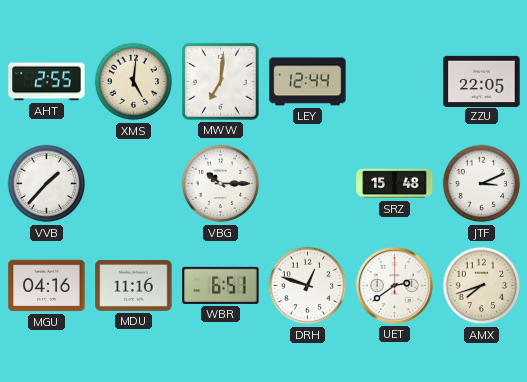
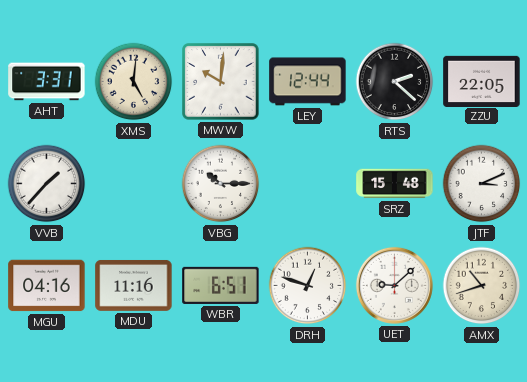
AHT: 2:55 -> 3:31 (47, 82)
MWW: 7:01 -> 10:01 (221, 82)
RTS: none -> 2:22 (395, 82)
UET: 2:39 -> 9:08 (394, 285)
AMX: 7:42 -> 10:42 (482, 286)
